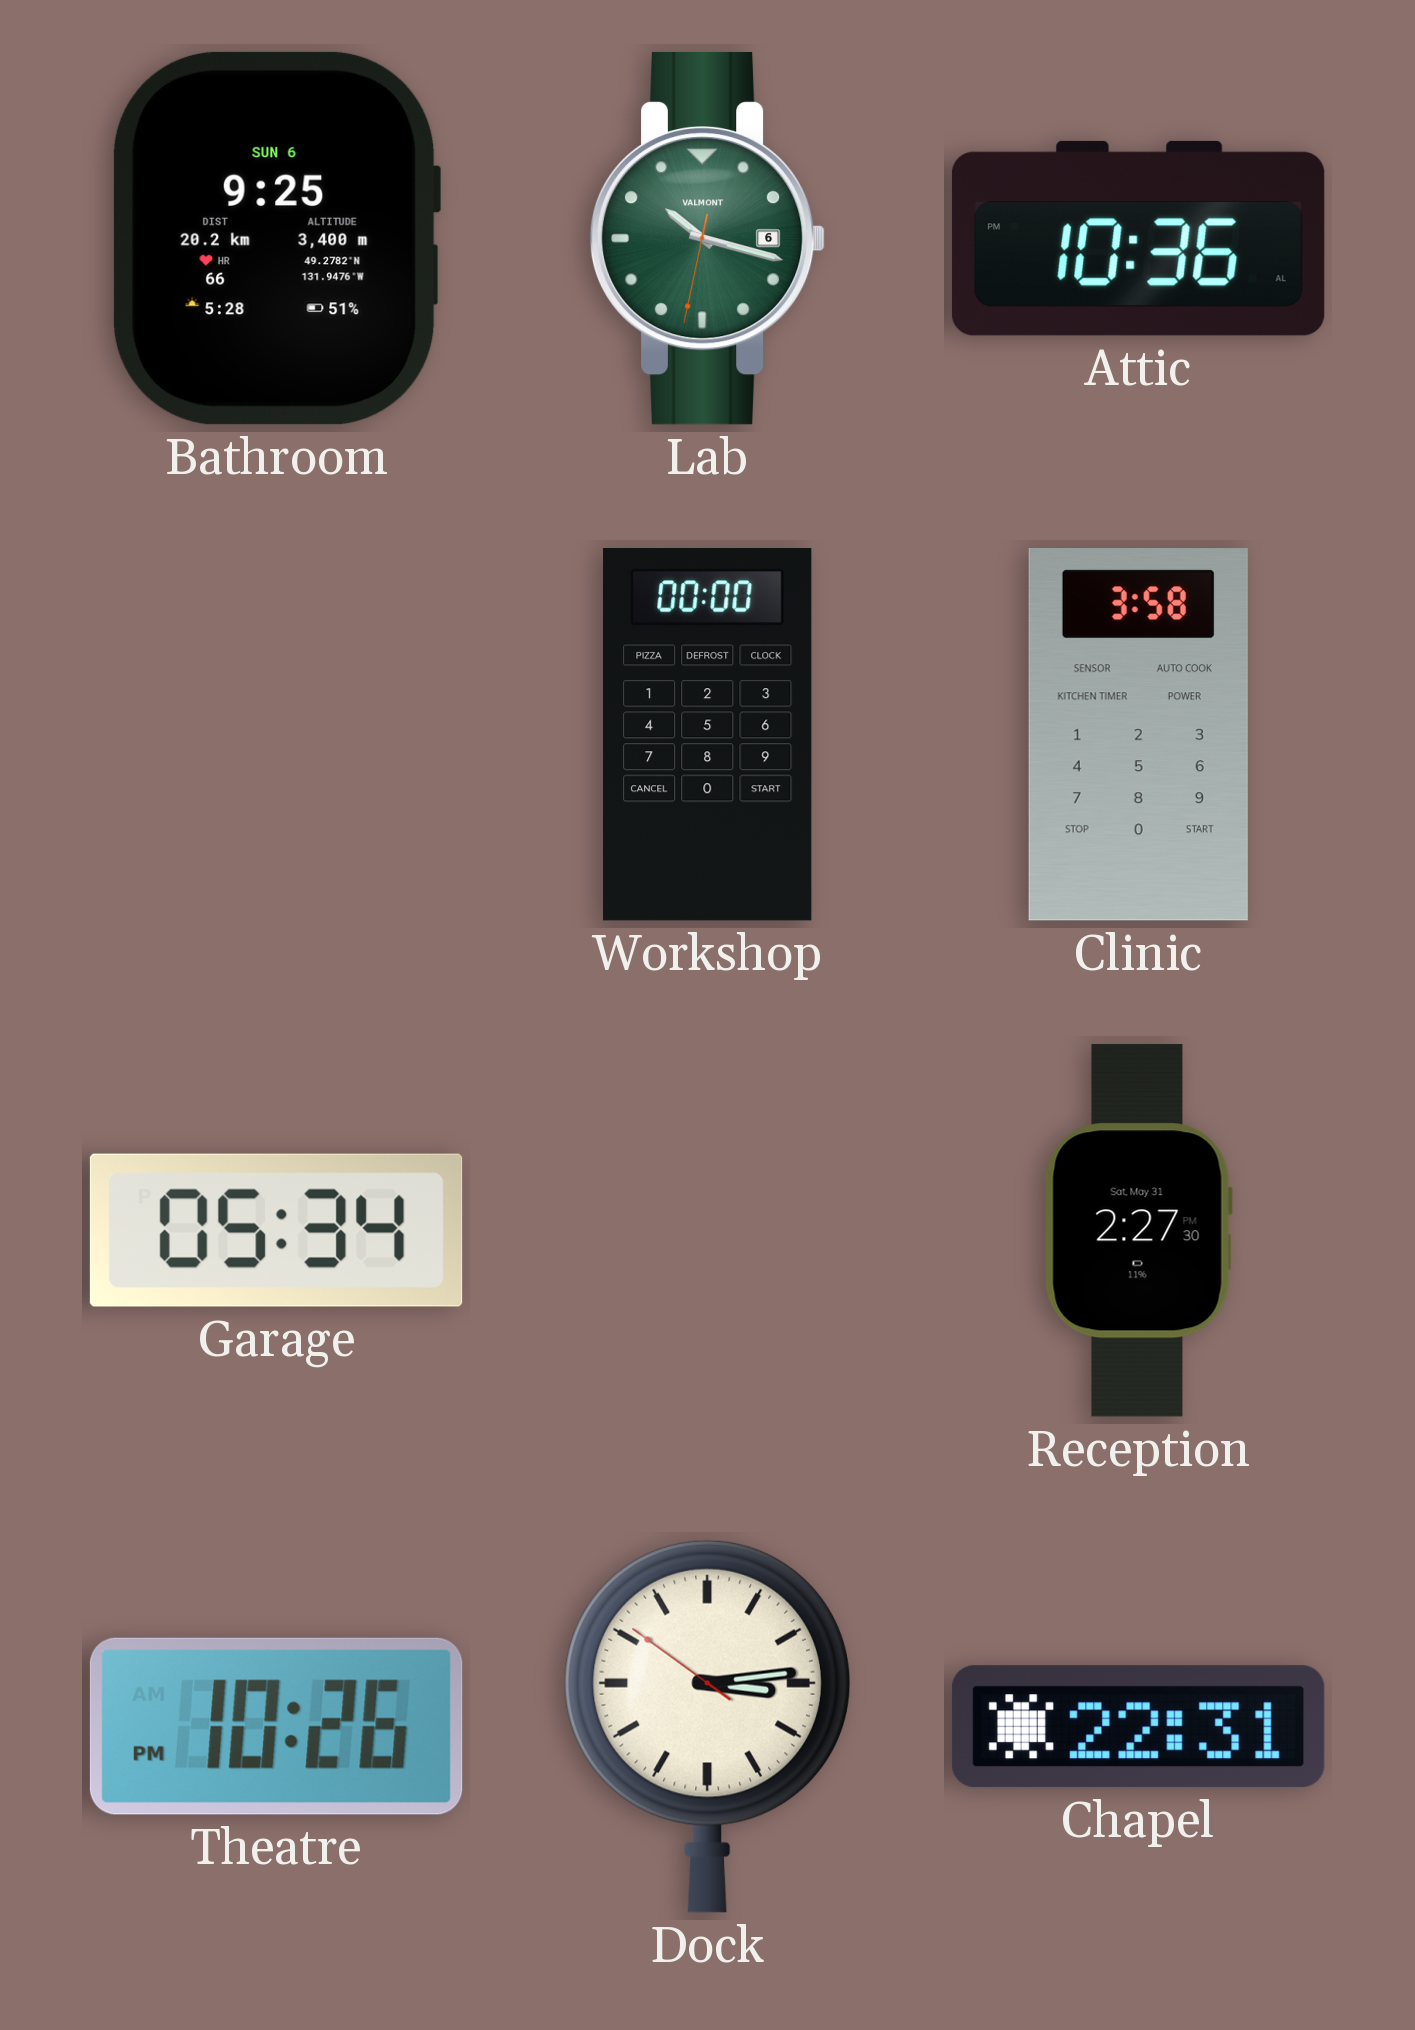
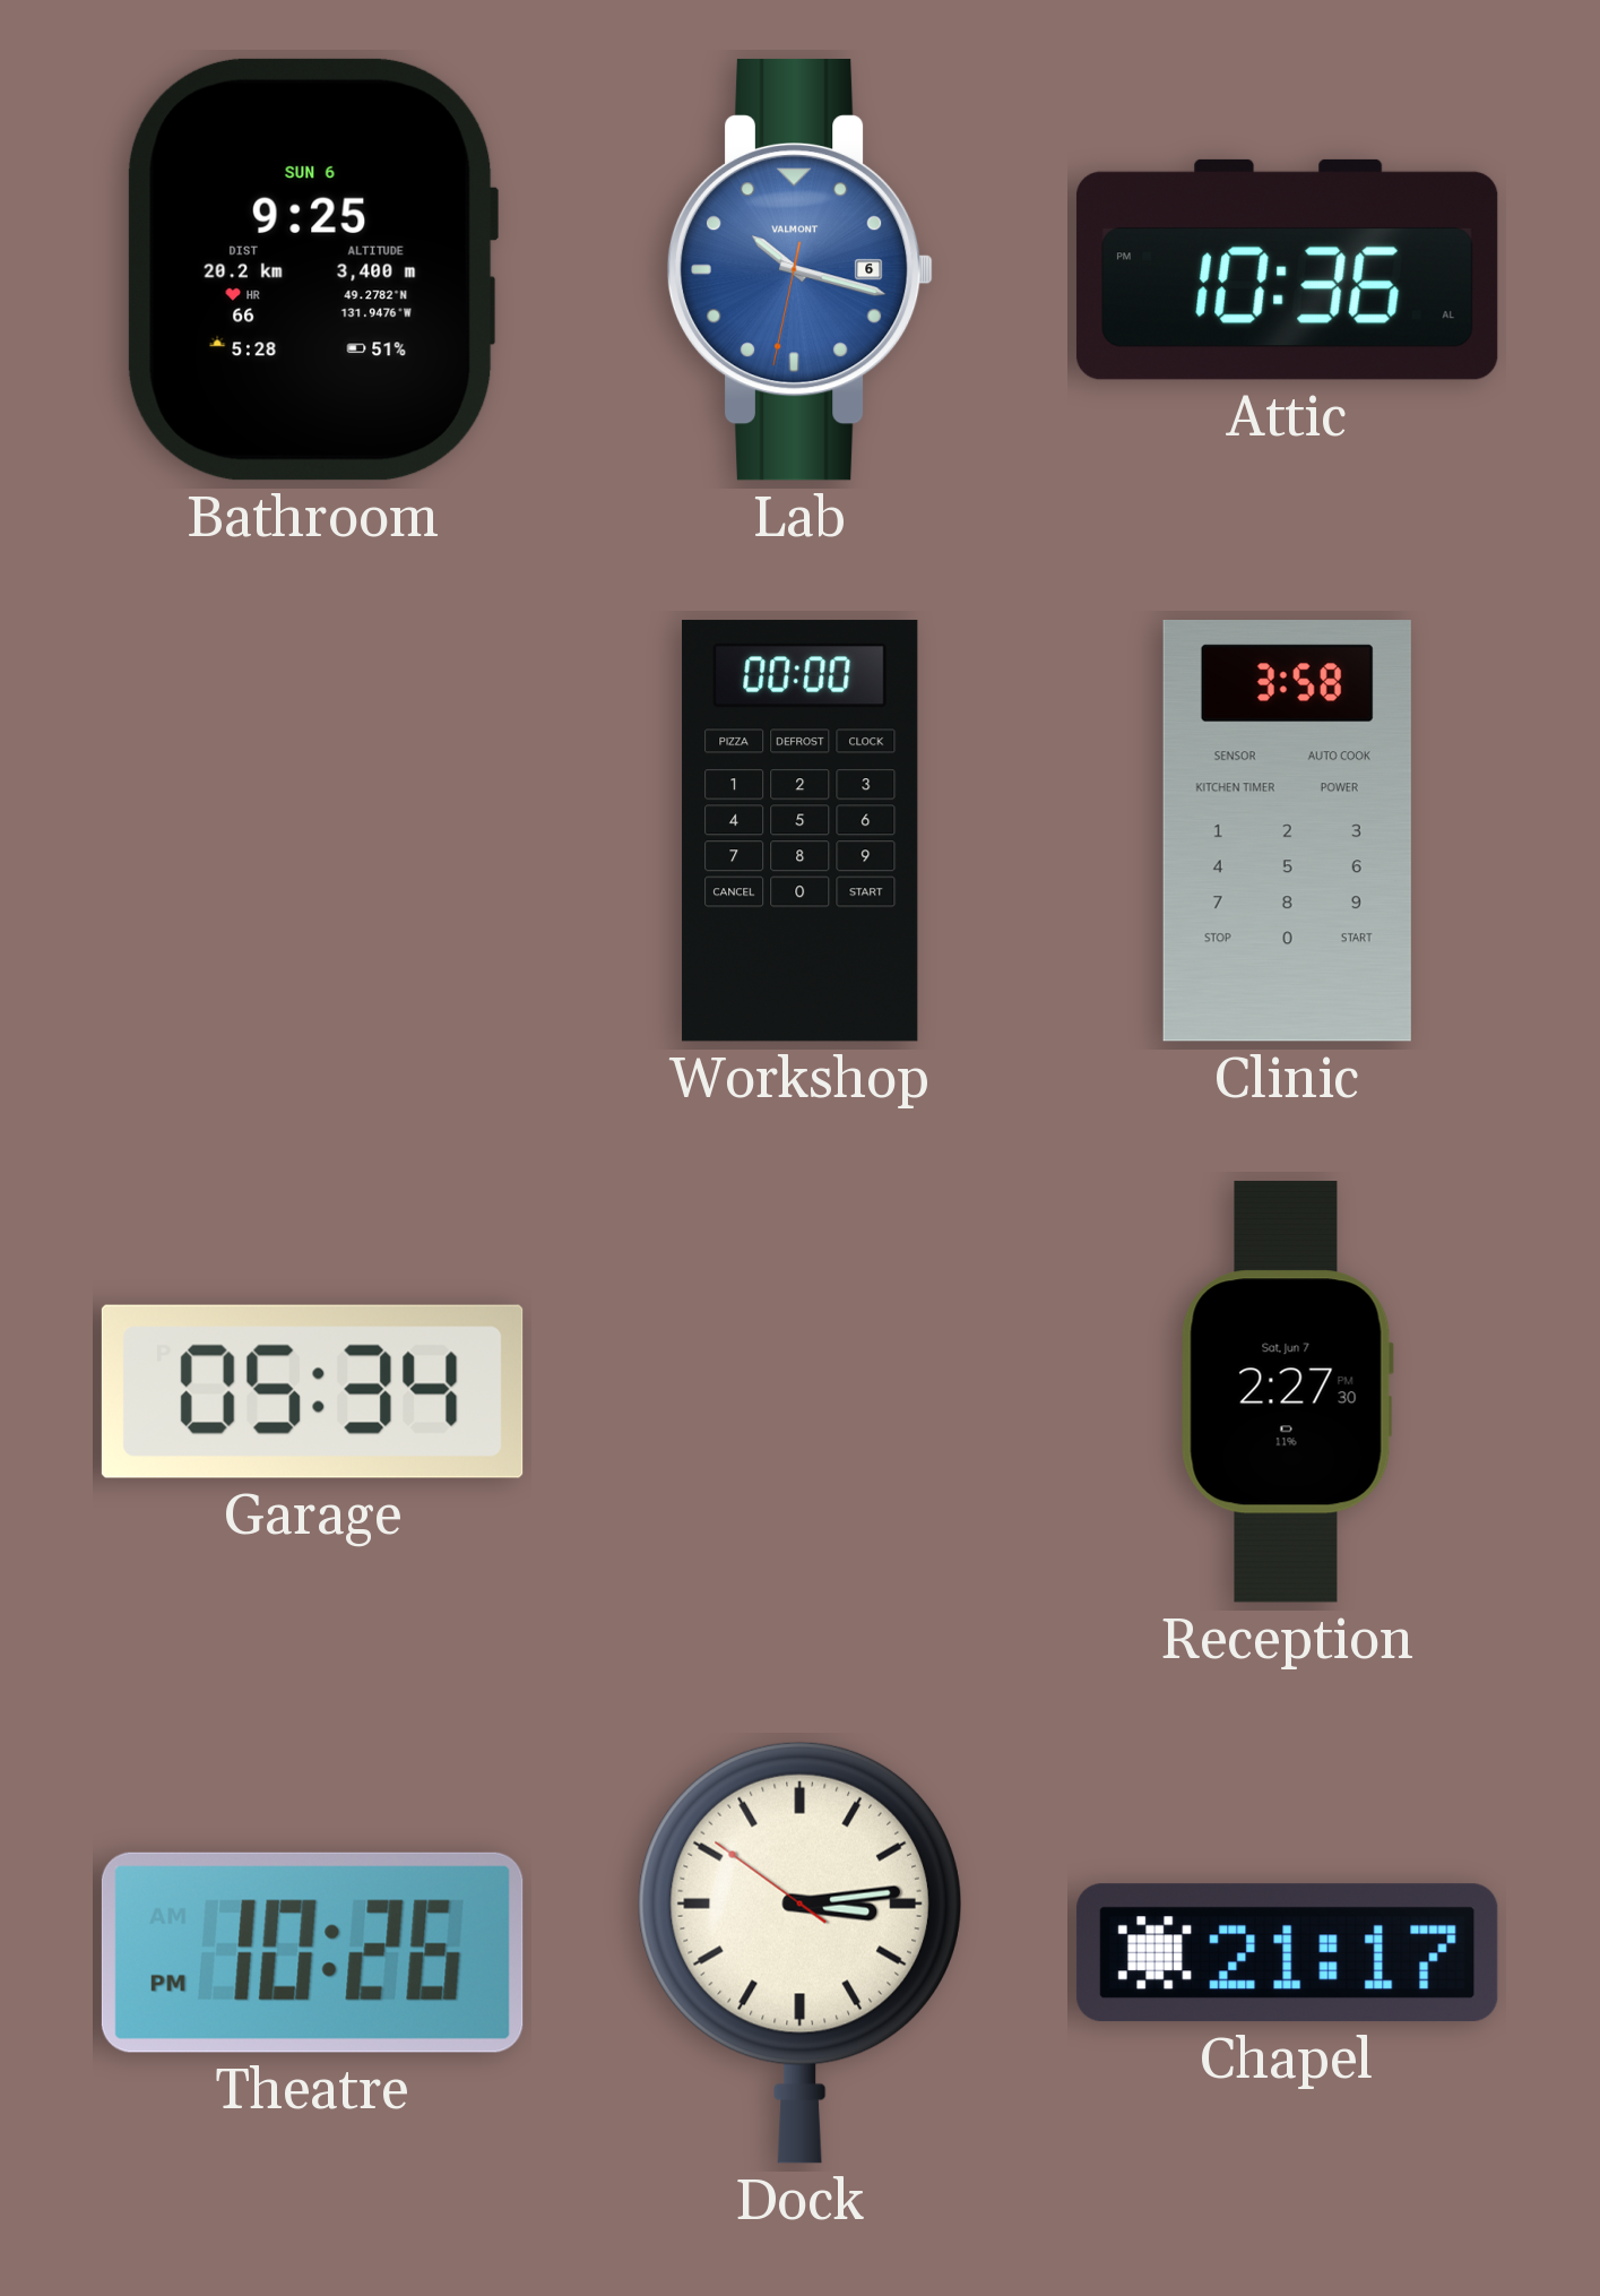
Lab dial: green -> blue (801, 269)
Reception date: Sat, May 31 -> Sat, Jun 7 (1287, 1392)
Chapel: 22:31 -> 21:17 (1287, 1953)
